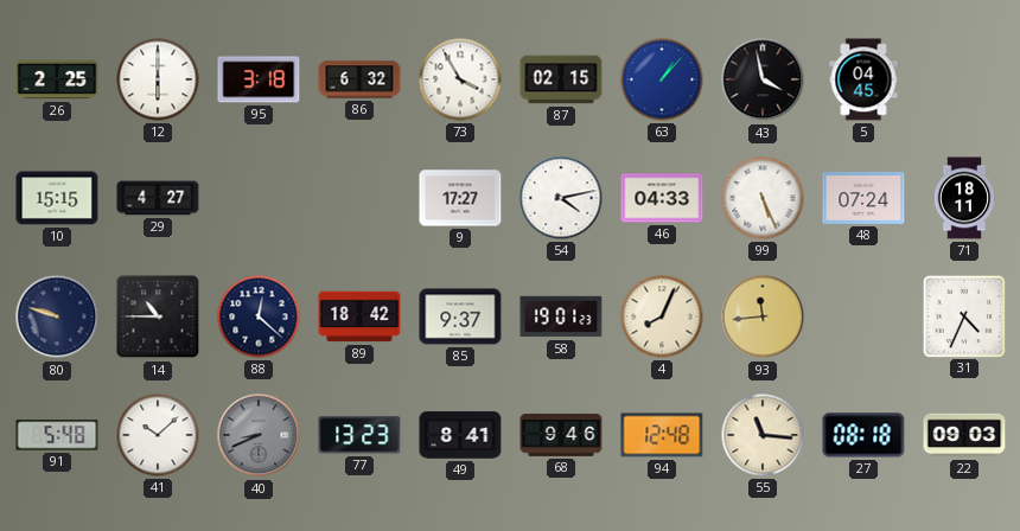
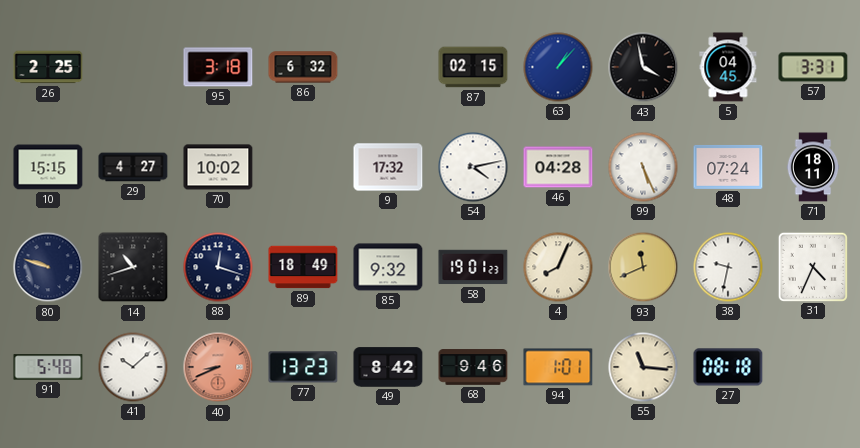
12: 6:00 -> none (158, 79)
73: 3:55 -> none (460, 79)
57: none -> 3:31 (813, 67)
70: none -> 10:02 (218, 167)
9: 17:27 -> 17:32 (388, 167)
46: 04:33 -> 04:28 (558, 167)
14: 10:45 -> 10:42 (133, 267)
88: 12:22 -> 12:18 (218, 267)
89: 18:42 -> 18:49 (303, 267)
85: 9:37 -> 9:32 (388, 267)
93: 11:44 -> 11:41 (643, 267)
38: none -> 9:32 (728, 267)
40 dial: grey -> salmon (218, 367)
49: 8:41 -> 8:42 (388, 367)
94: 12:48 -> 1:01 (558, 367)
22: 09:03 -> none (964, 435)
